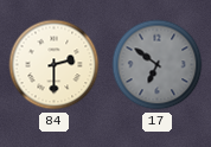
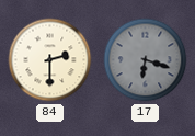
17: 6:51 -> 6:18 (146, 60)
